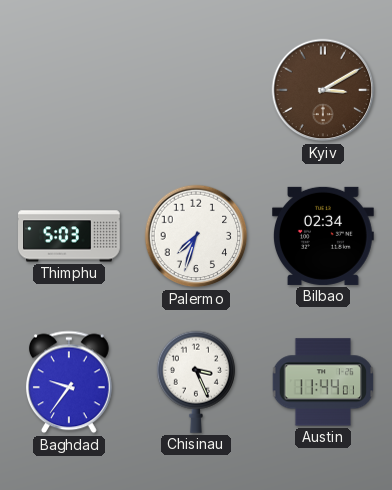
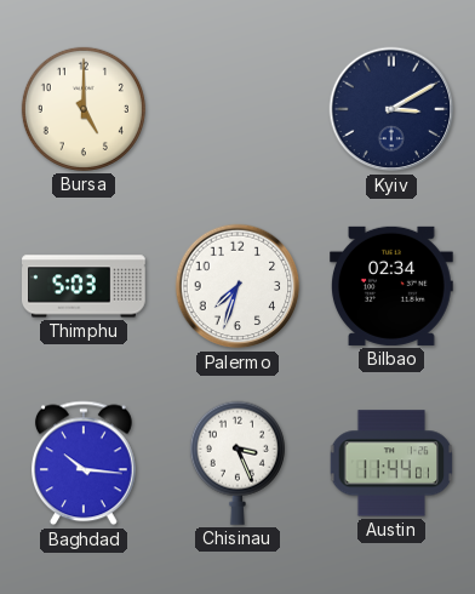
Bursa: none -> 5:00 (84, 109)
Kyiv dial: brown -> navy (391, 109)
Baghdad: 9:36 -> 10:16 (85, 463)
